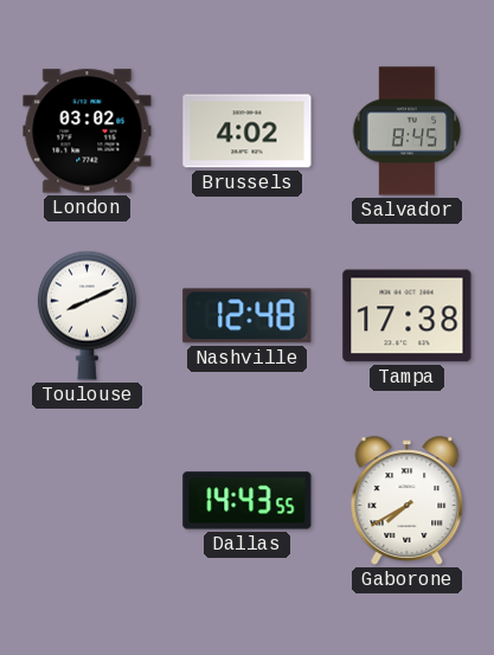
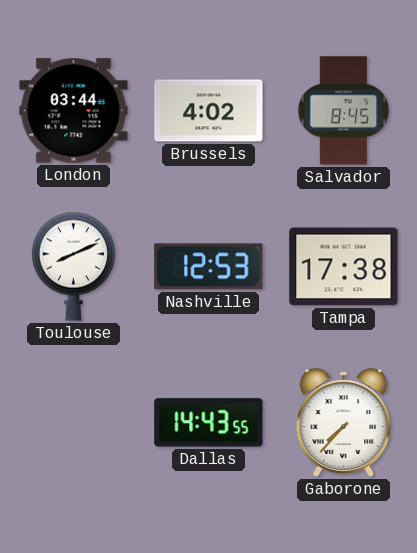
London: 03:02 -> 03:44 (74, 111)
Nashville: 12:48 -> 12:53 (209, 267)
Gaborone: 7:40 -> 7:37 (344, 423)
